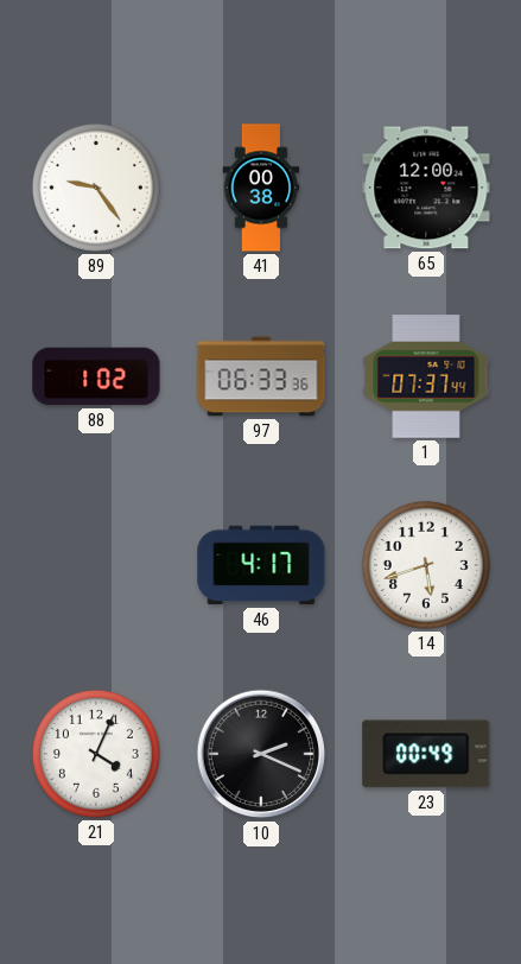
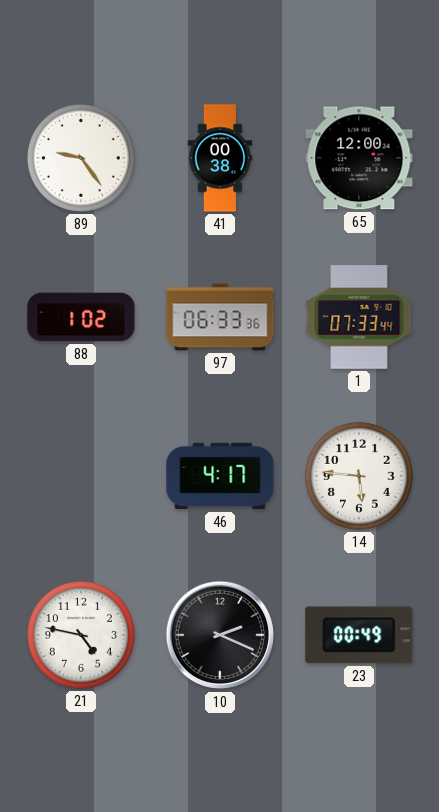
1: 07:37 -> 07:33 (359, 317)
14: 5:42 -> 5:46 (359, 476)
21: 4:04 -> 4:47 (81, 635)
